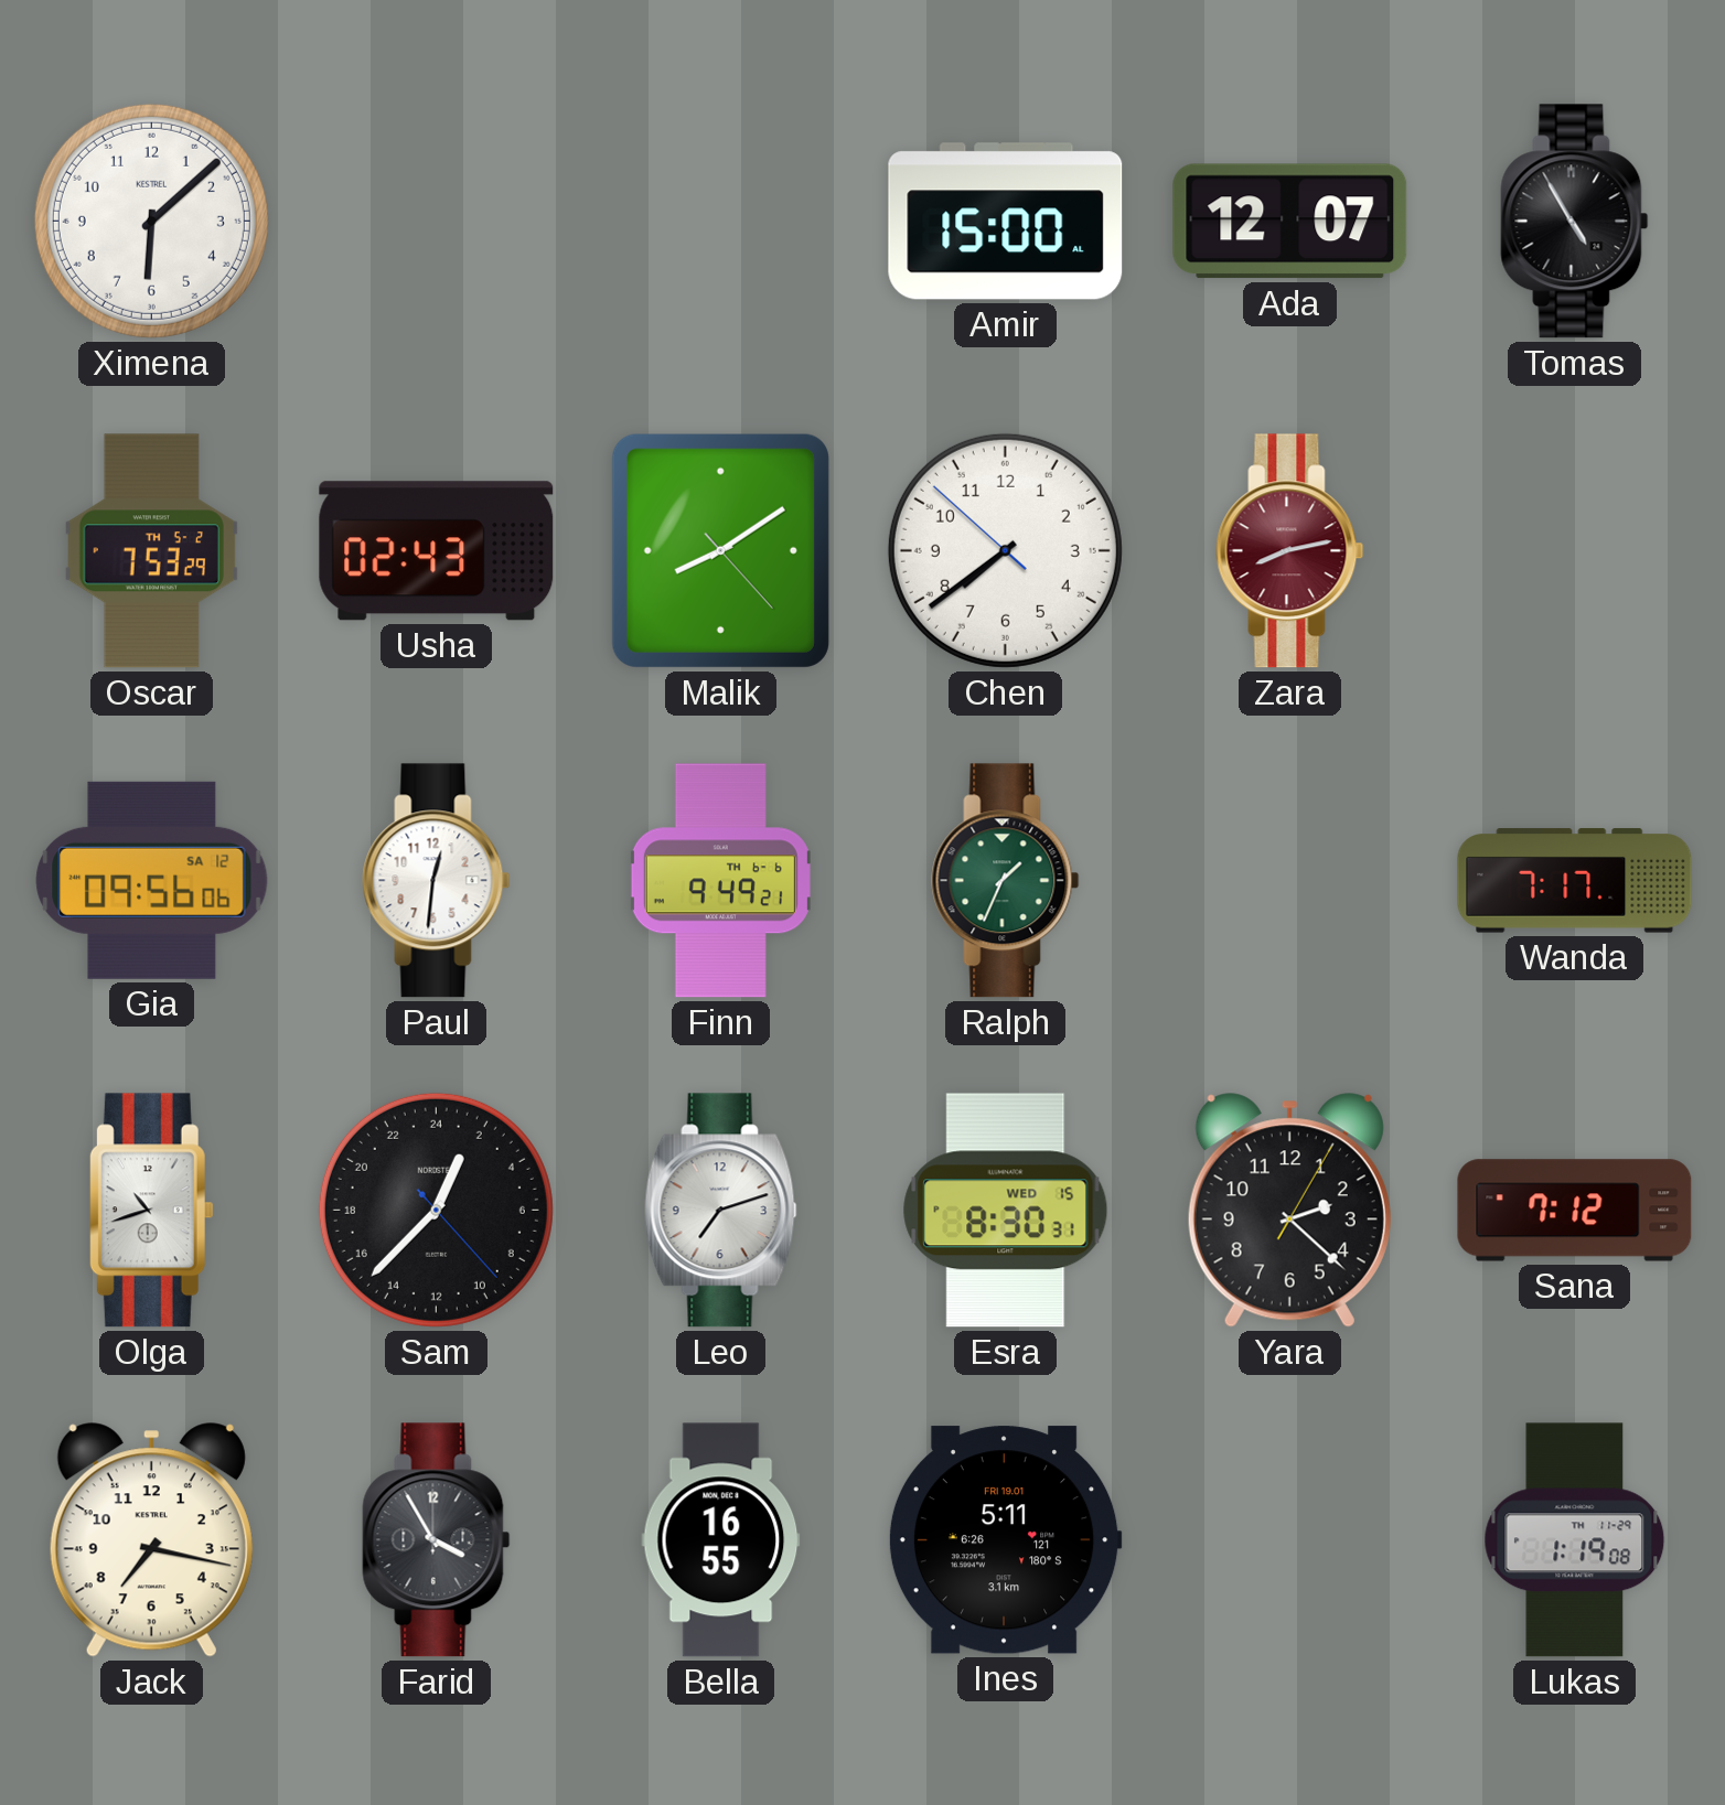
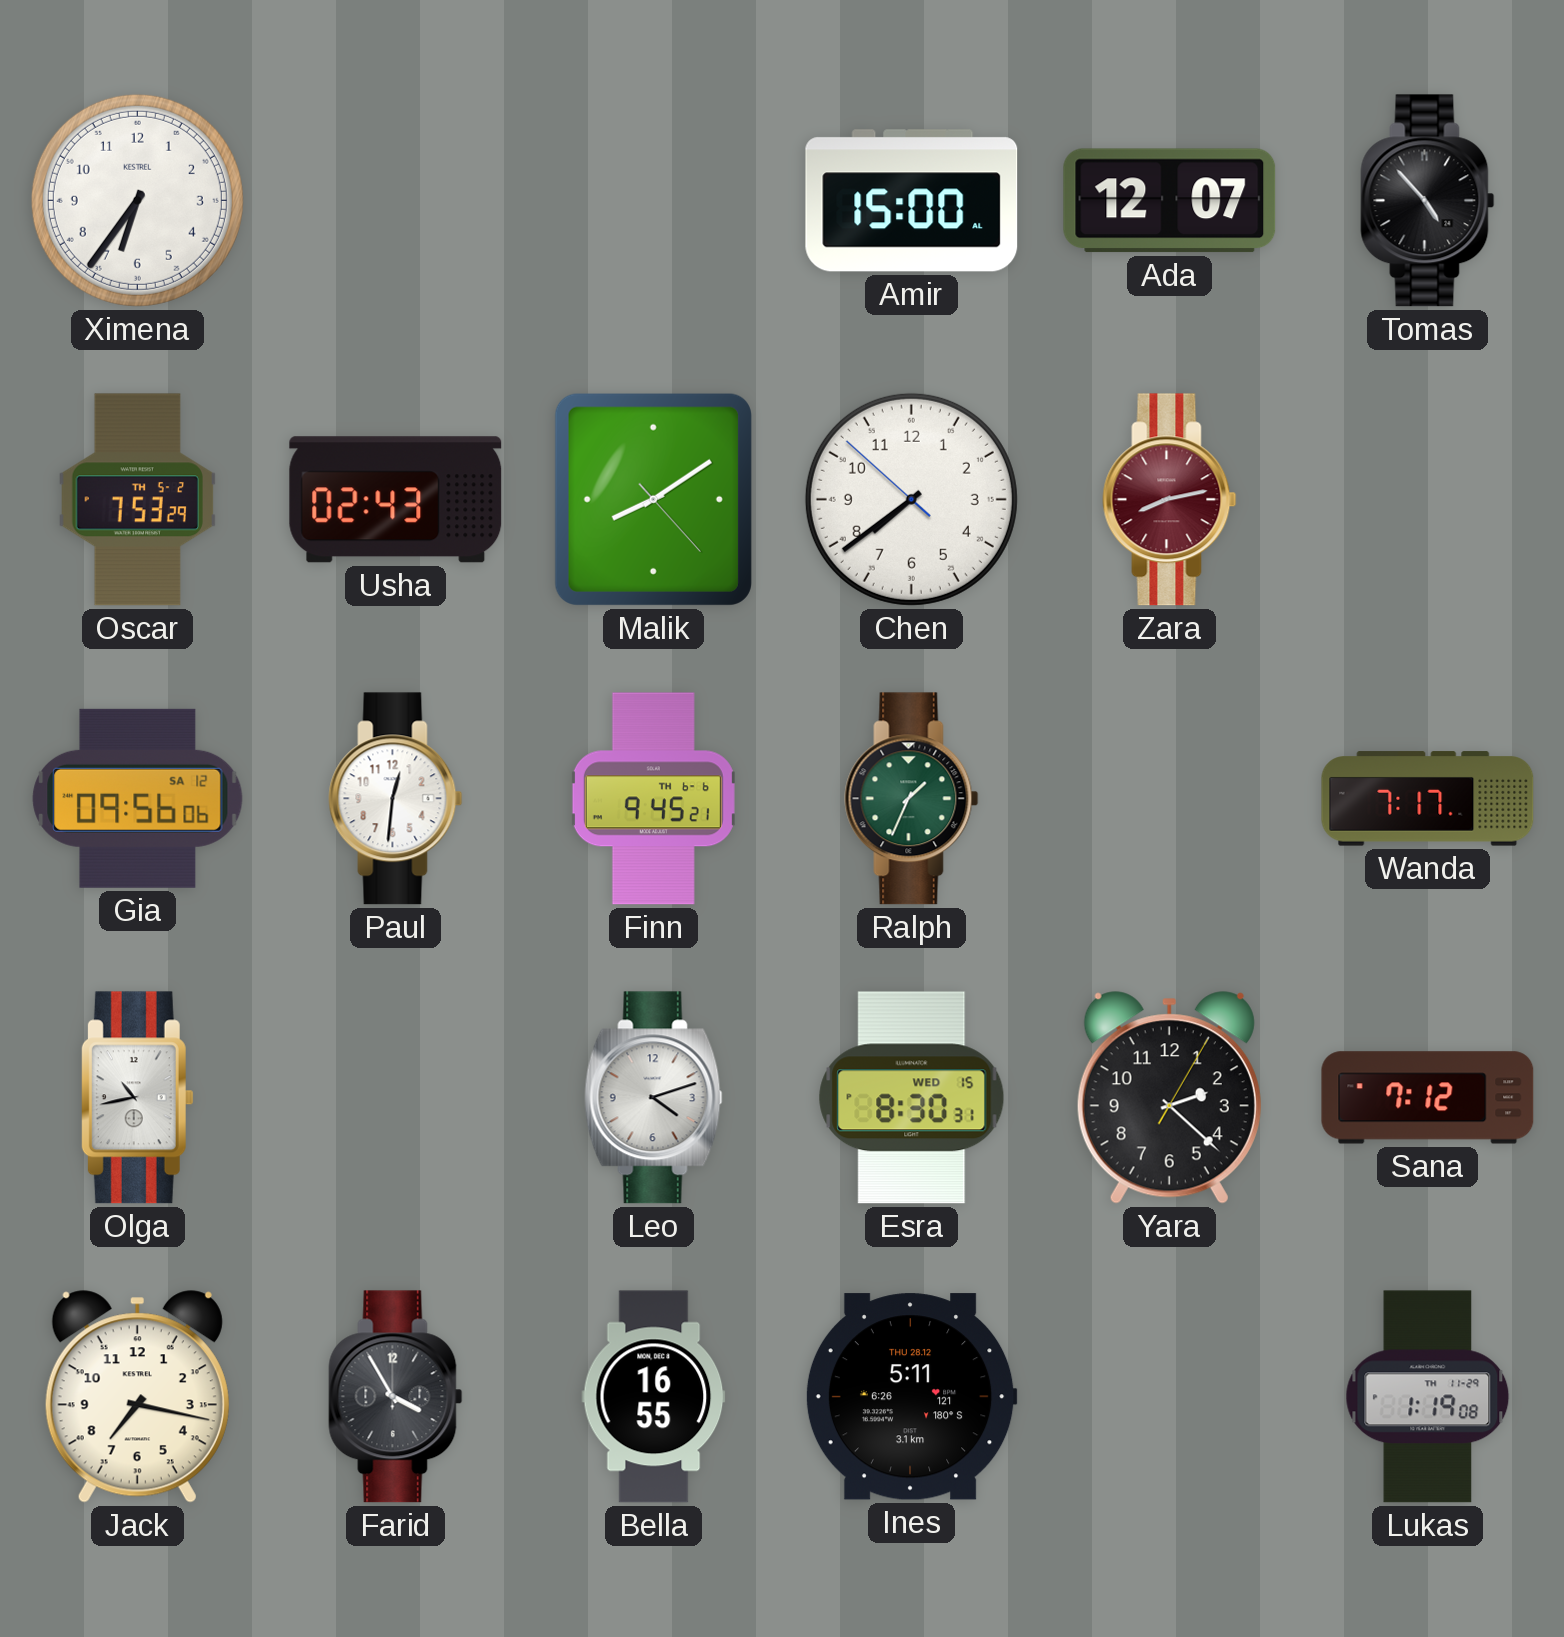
Ximena: 6:08 -> 6:36 (137, 200)
Tomas: 4:55 -> 4:53 (1428, 201)
Finn: 9:49 -> 9:45 (653, 799)
Olga: 10:42 -> 10:43 (137, 1098)
Sam: 1:37 -> none (436, 1210)
Leo: 7:12 -> 4:12 (654, 1098)
Ines date: FRI 19.01 -> THU 28.12 (911, 1397)
